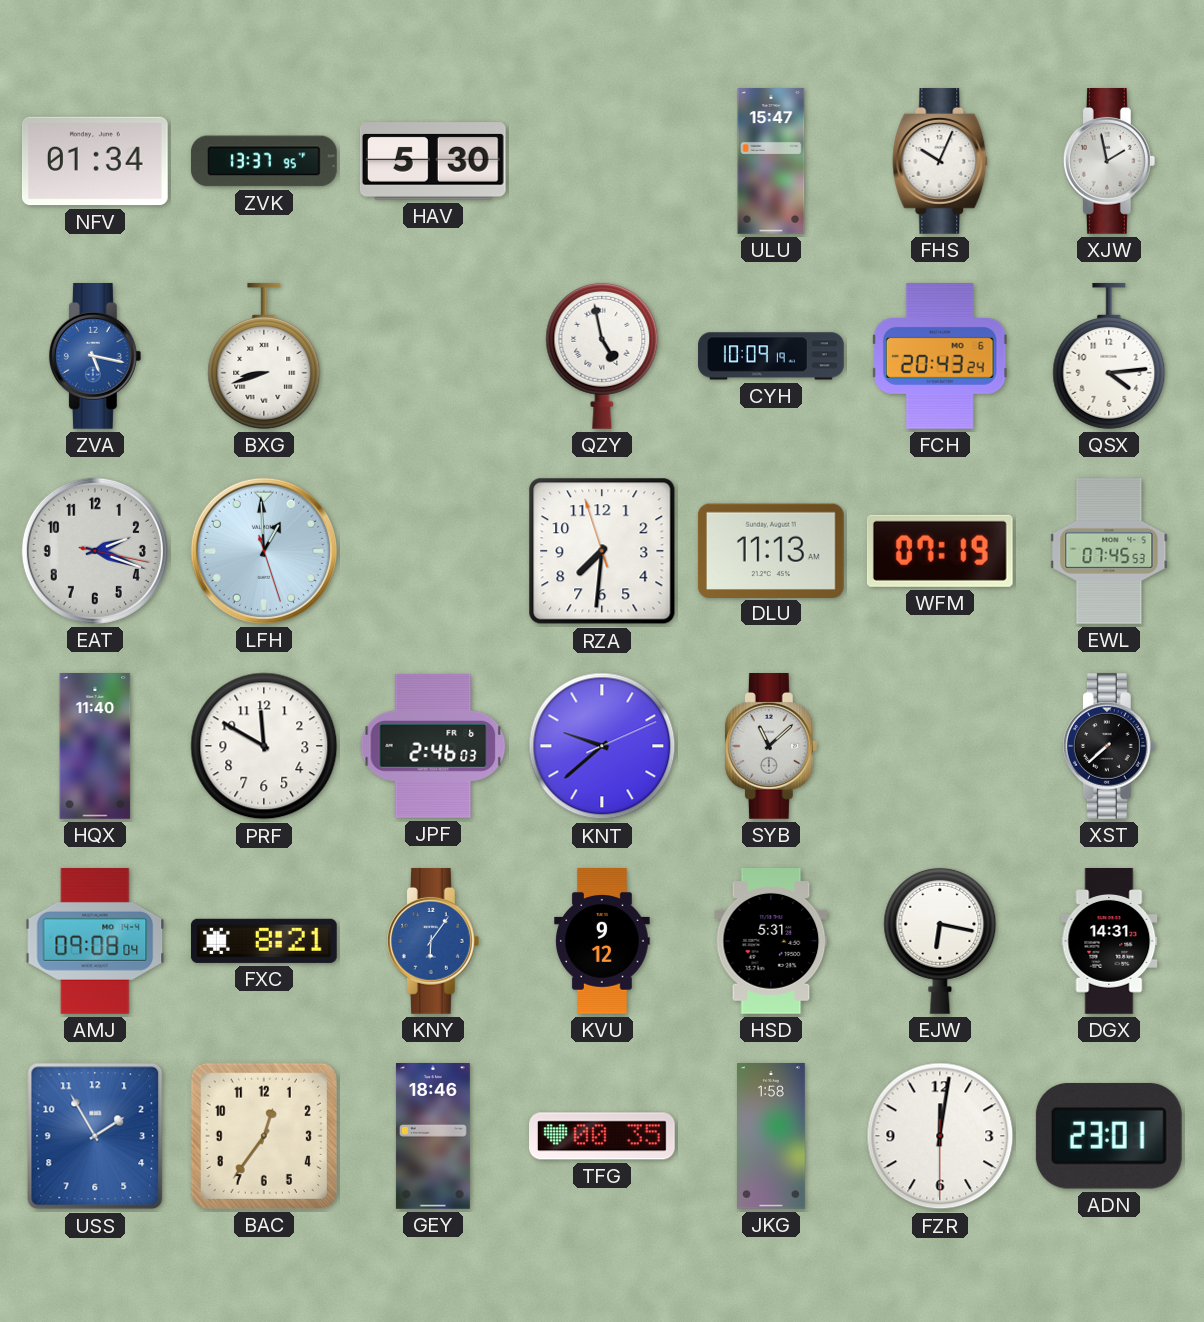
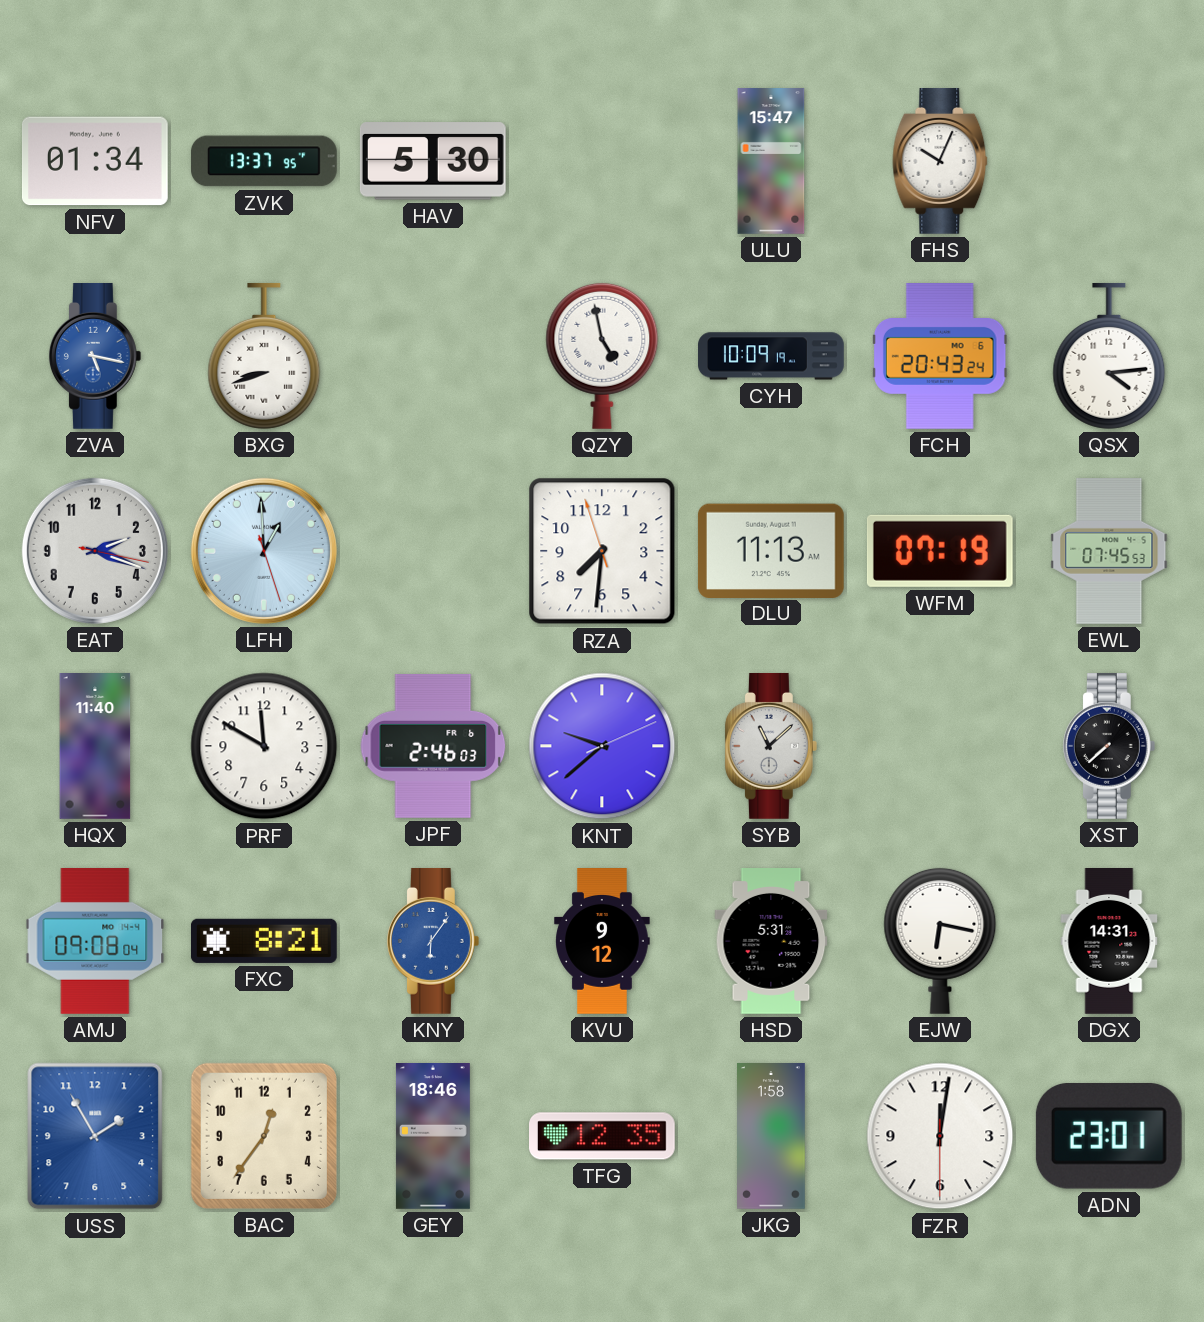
XJW: 1:58 -> none (1109, 162)
TFG: 00:35 -> 12:35 (603, 1136)
